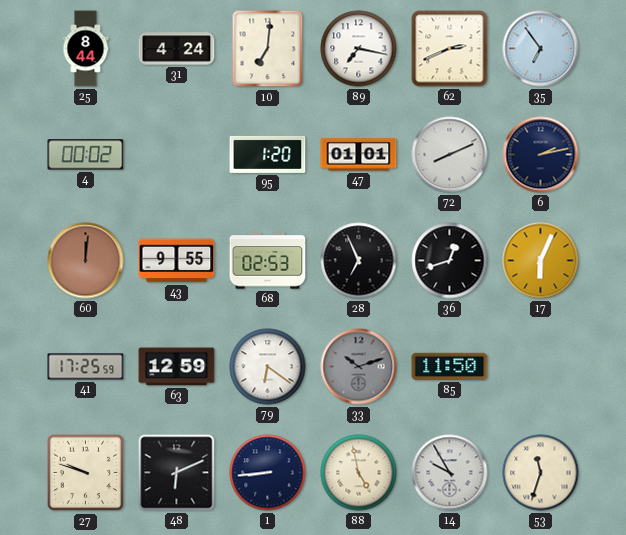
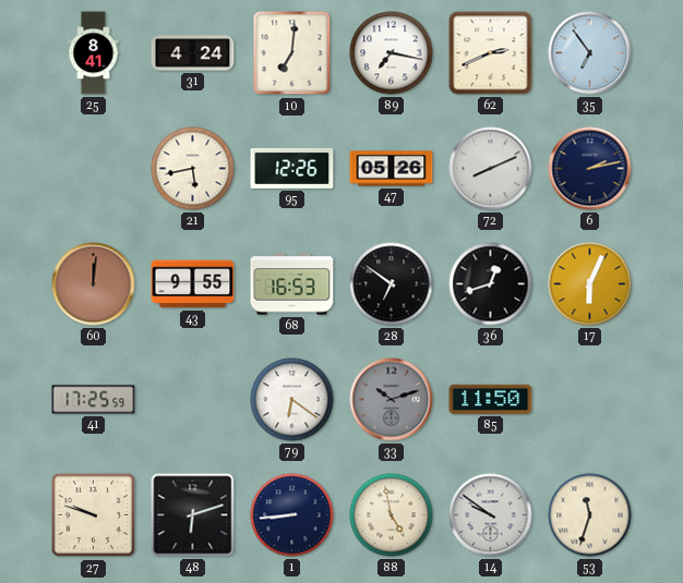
25: 8:44 -> 8:41 (94, 53)
4: 00:02 -> none (86, 155)
21: none -> 5:43 (193, 169)
95: 1:20 -> 12:26 (292, 168)
47: 01:01 -> 05:26 (392, 169)
68: 02:53 -> 16:53 (292, 284)
28: 6:56 -> 6:51 (392, 284)
63: 12:59 -> none (177, 367)
48: 6:11 -> 6:12 (193, 515)
14: 9:55 -> 9:51 (491, 515)
